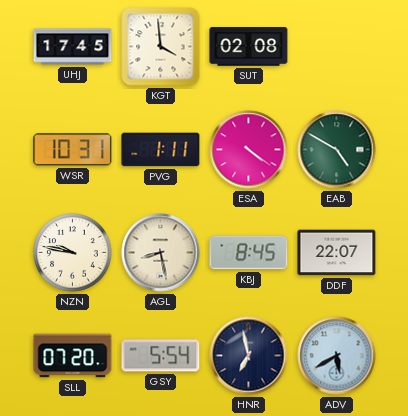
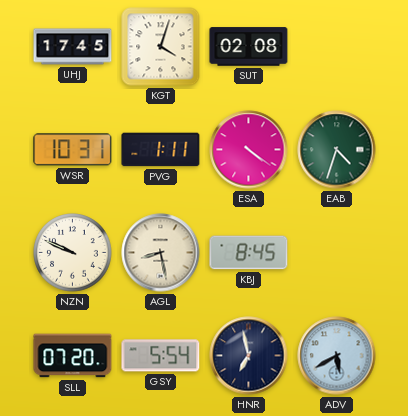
KGT: 3:59 -> 4:03 (161, 47)
EAB: 4:50 -> 4:33 (337, 150)
NZN: 9:47 -> 9:49 (73, 253)
DDF: 22:07 -> none (337, 253)
